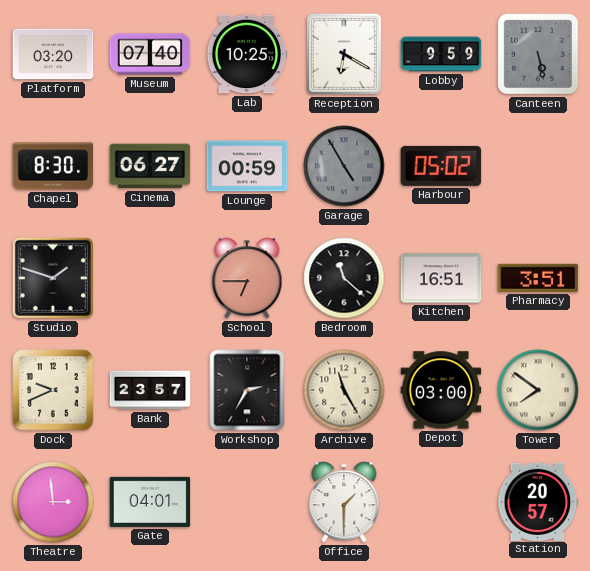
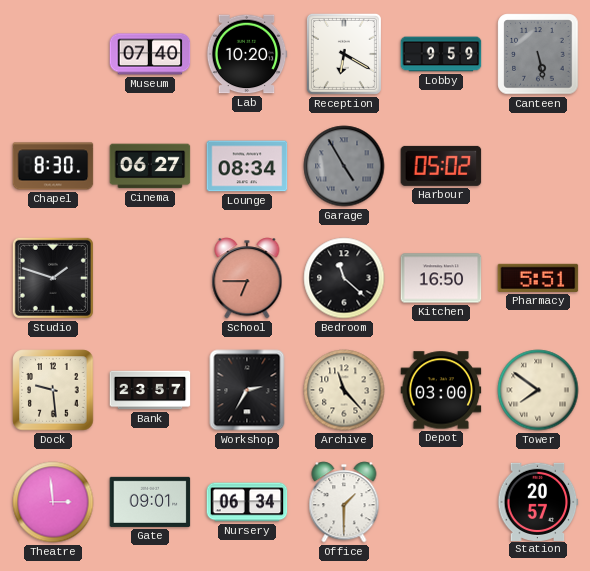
Platform: 03:20 -> none (53, 54)
Lab: 10:25 -> 10:20 (247, 54)
Lounge: 00:59 -> 08:34 (247, 166)
Kitchen: 16:51 -> 16:50 (441, 278)
Pharmacy: 3:51 -> 5:51 (538, 278)
Dock: 9:41 -> 9:29 (53, 390)
Archive: 11:25 -> 11:23 (344, 390)
Gate: 04:01 -> 09:01 (150, 502)
Nursery: none -> 06:34 (247, 502)
